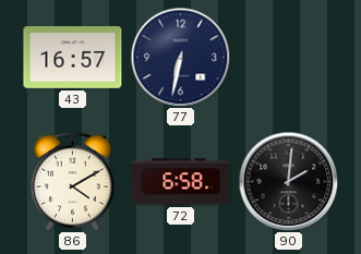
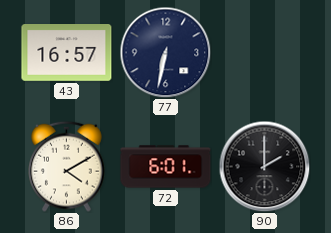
72: 6:58 -> 6:01 (166, 167)
90: 2:01 -> 2:00 (264, 166)
